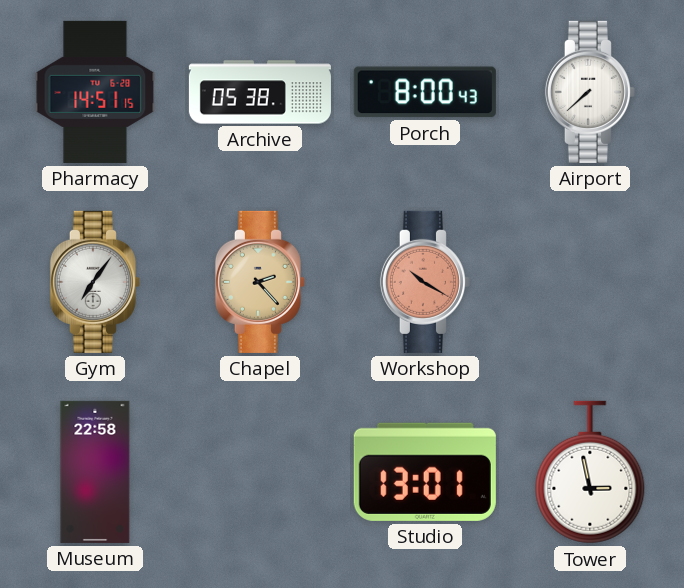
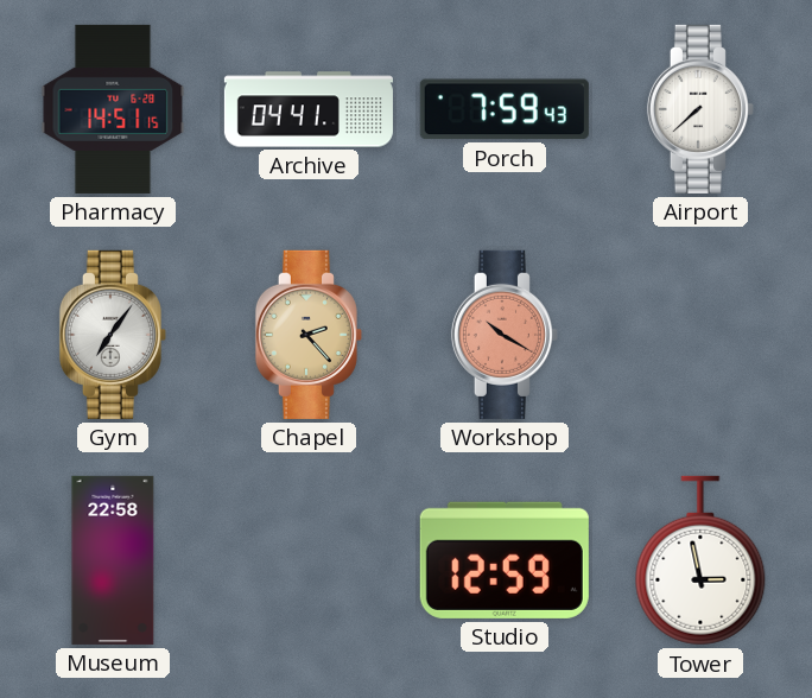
Archive: 05:38 -> 04:41 (309, 109)
Porch: 8:00 -> 7:59 (505, 109)
Studio: 13:01 -> 12:59 (505, 560)
